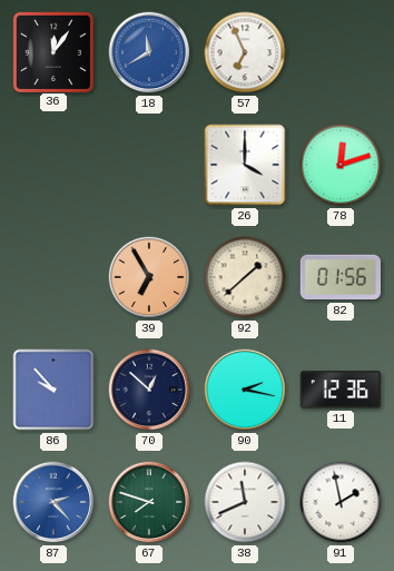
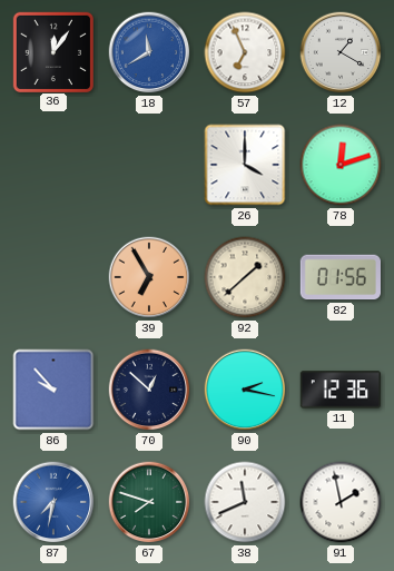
12: none -> 1:20 (341, 52)
87: 2:23 -> 7:32 (53, 502)
